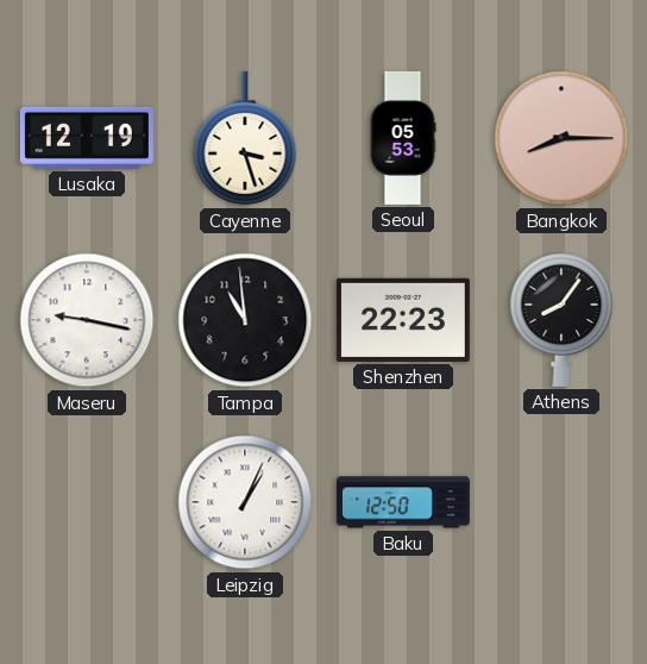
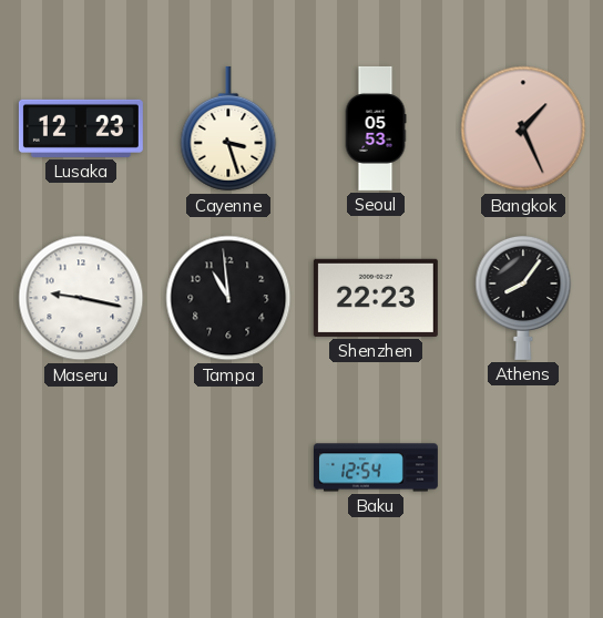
Lusaka: 12:19 -> 12:23 (81, 128)
Bangkok: 8:15 -> 1:26 (523, 128)
Leipzig: 1:04 -> none (245, 502)
Baku: 12:50 -> 12:54 (376, 467)
